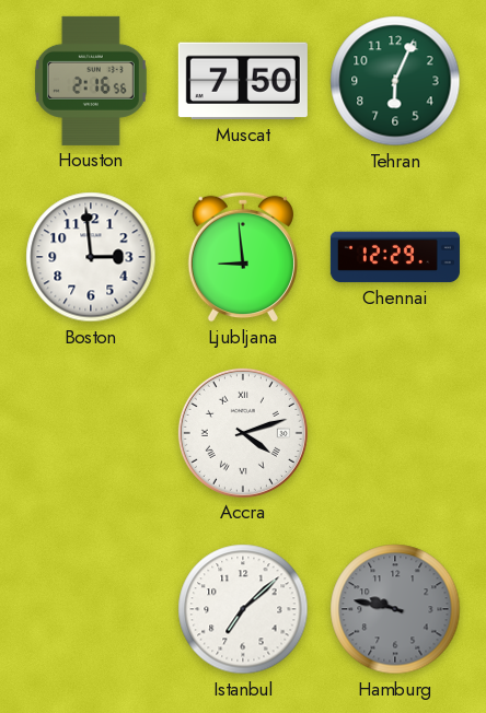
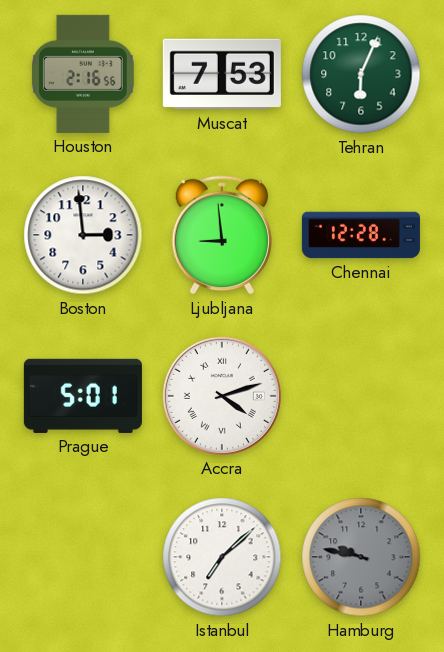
Muscat: 7:50 -> 7:53 (222, 74)
Chennai: 12:29 -> 12:28 (361, 235)
Prague: none -> 5:01 (83, 396)
